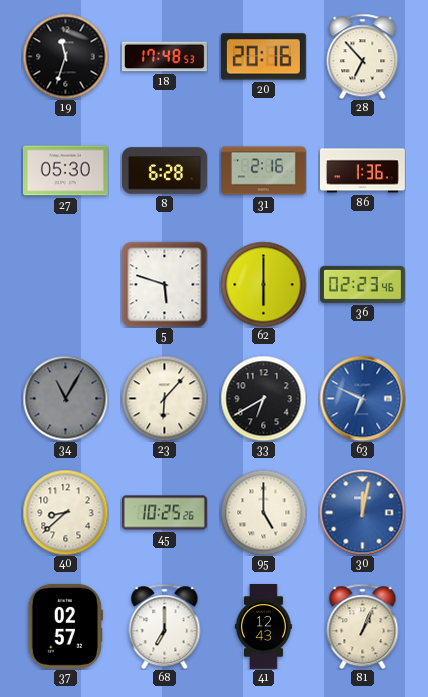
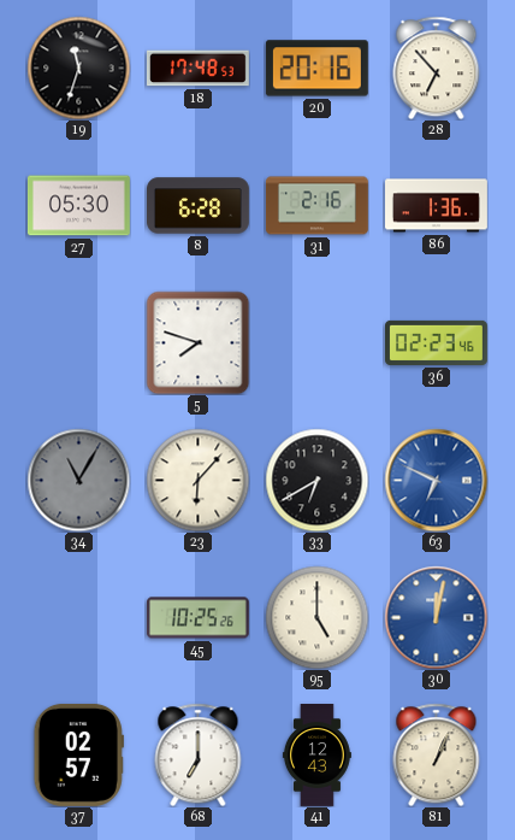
5: 5:48 -> 7:48 (197, 342)
62: 6:00 -> none (263, 284)
40: 8:38 -> none (65, 512)
